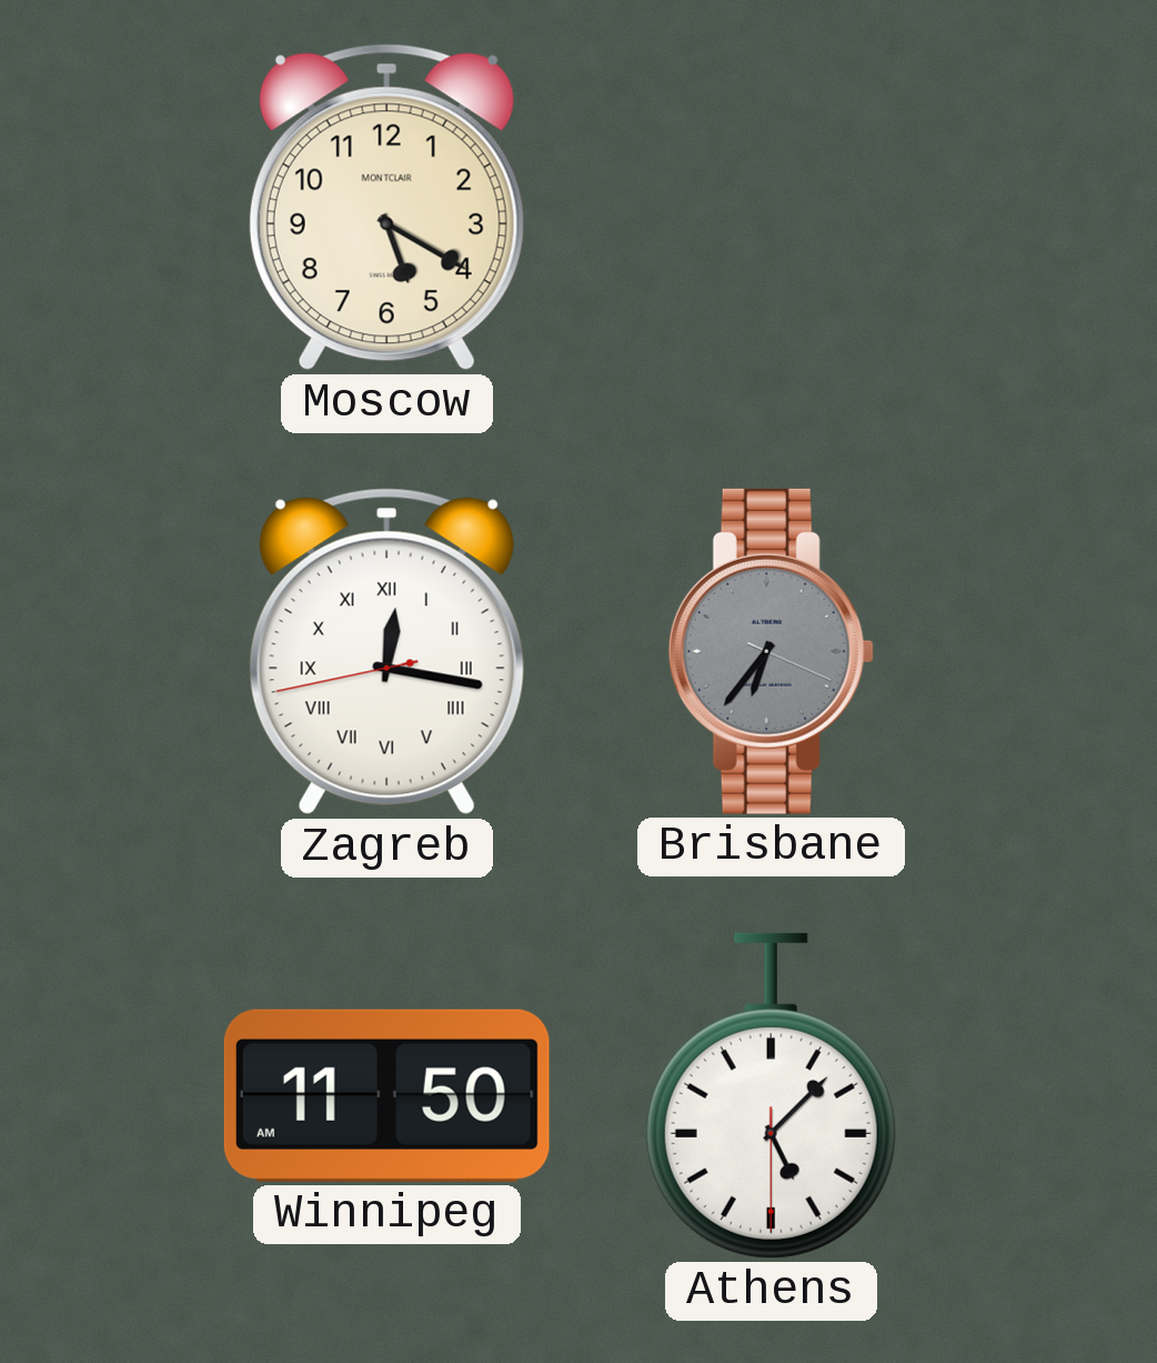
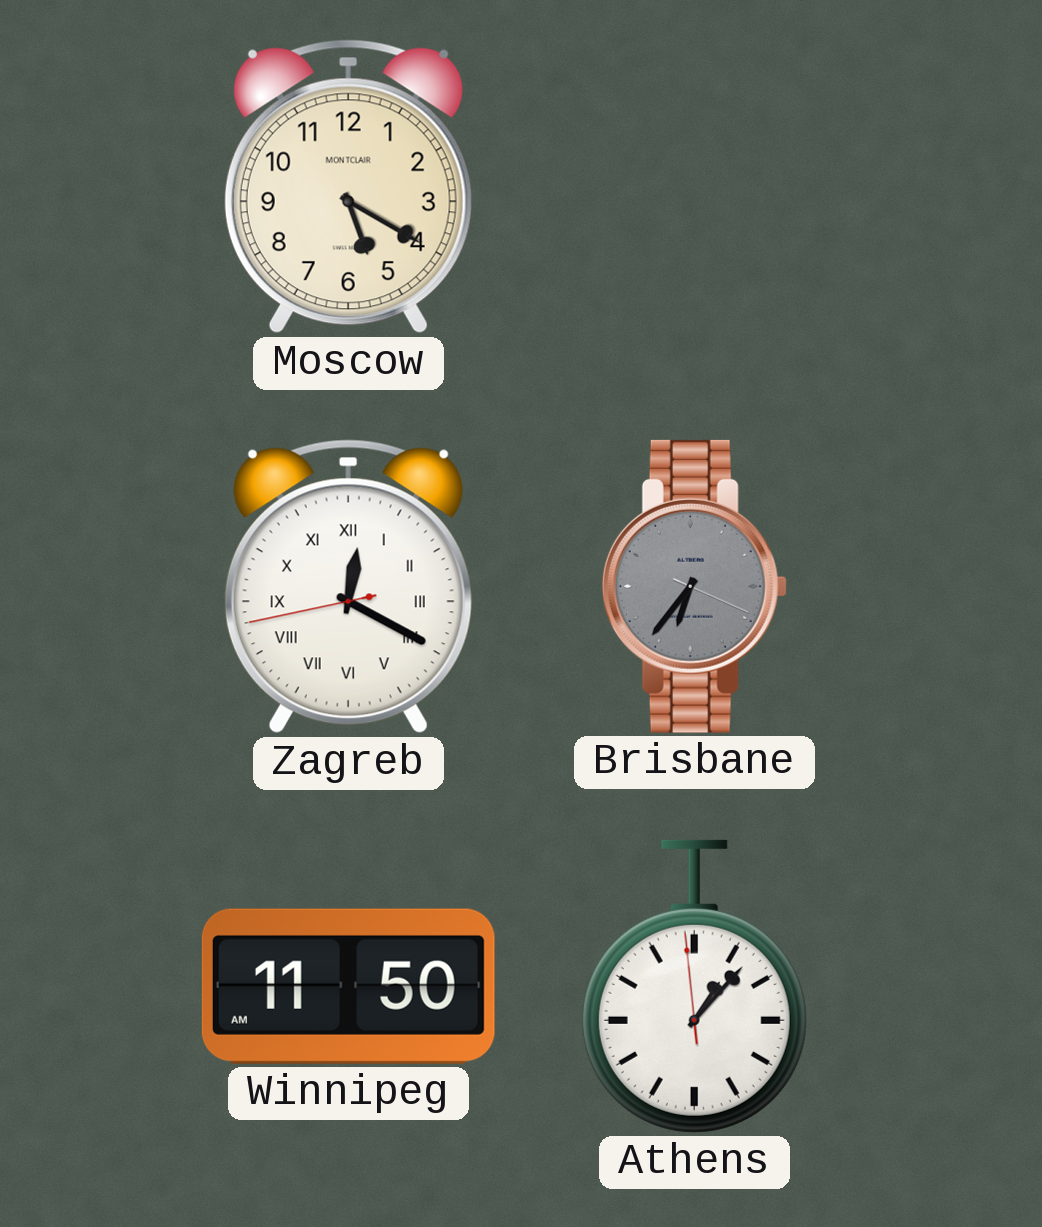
Zagreb: 12:16 -> 12:19 (348, 587)
Athens: 5:07 -> 1:06 (694, 986)
